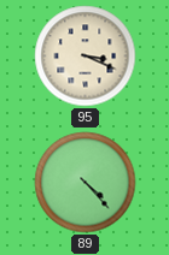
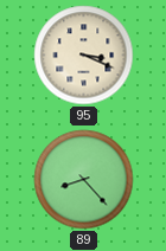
89: 4:23 -> 8:23 (84, 180)
